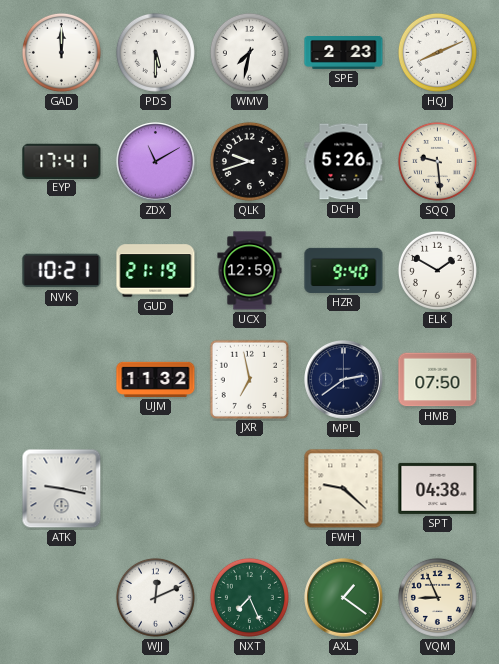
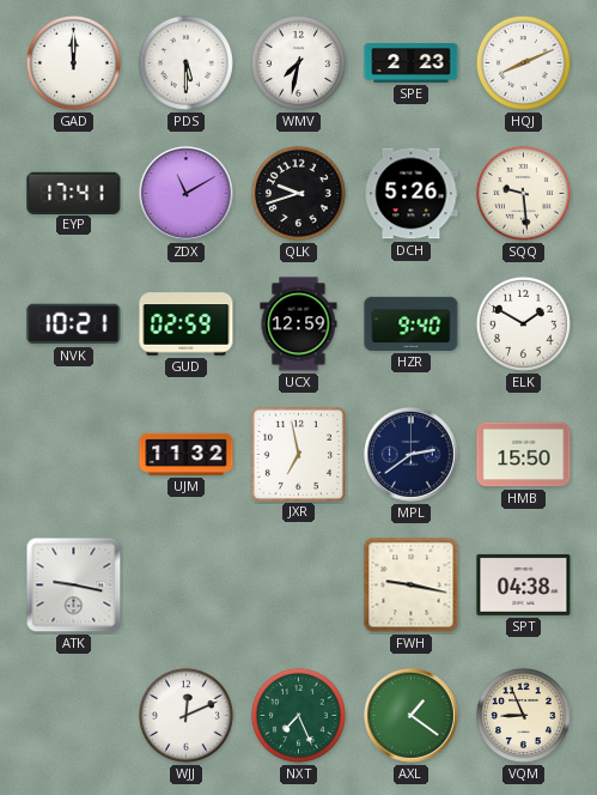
GUD: 21:19 -> 02:59 (187, 324)
HMB: 07:50 -> 15:50 (524, 455)
FWH: 9:22 -> 9:17 (412, 585)
